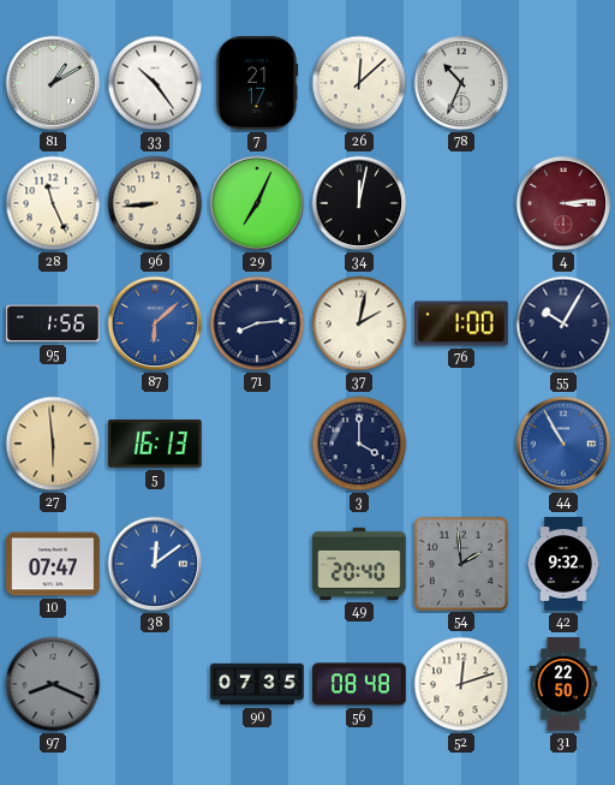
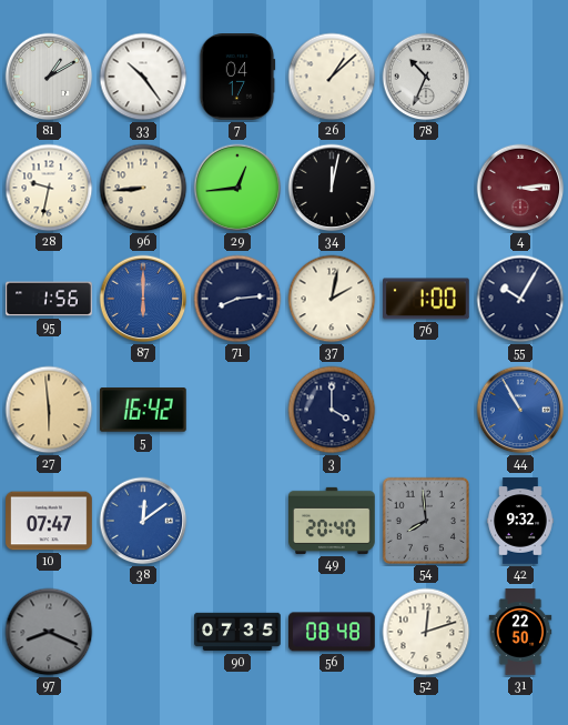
7: 21:17 -> 04:17 (237, 78)
26: 12:08 -> 1:08 (332, 77)
28: 11:26 -> 9:32 (49, 188)
29: 7:04 -> 12:44 (237, 188)
87: 6:08 -> 6:00 (143, 299)
5: 16:13 -> 16:42 (143, 411)
54: 1:59 -> 7:59 (425, 520)
